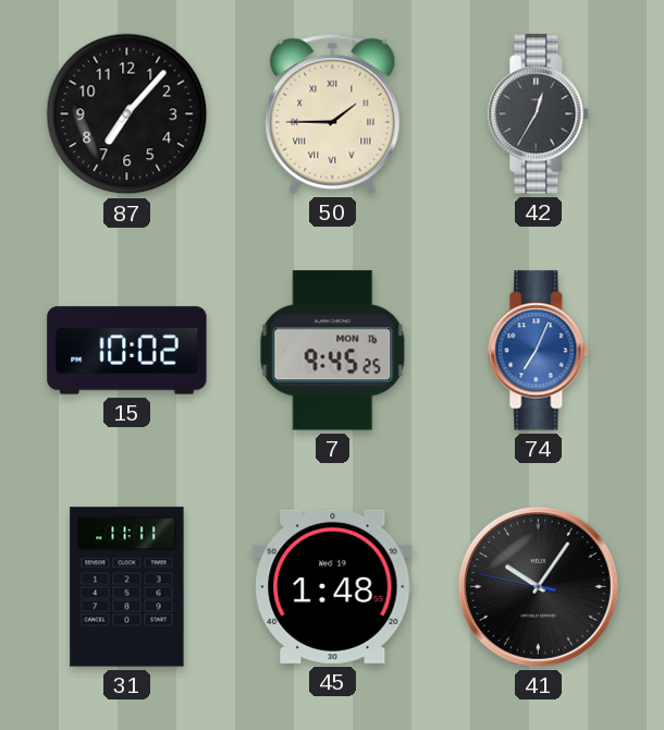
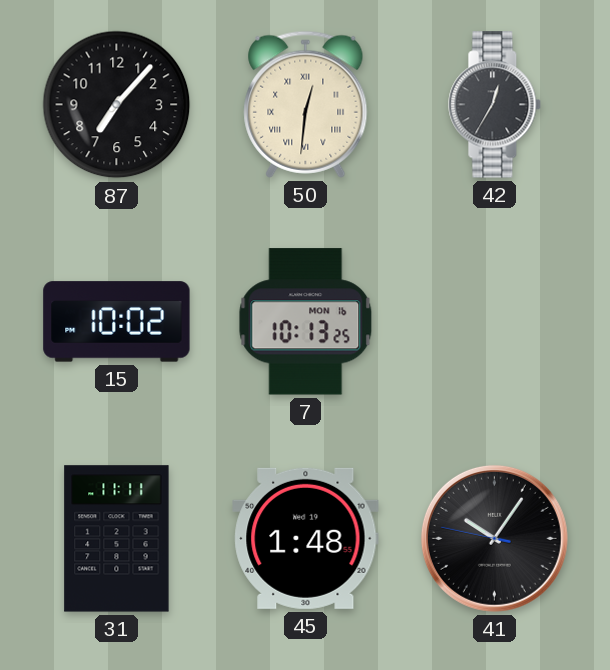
50: 1:45 -> 12:31 (306, 104)
7: 9:45 -> 10:13 (306, 322)
74: 7:04 -> none (539, 351)
